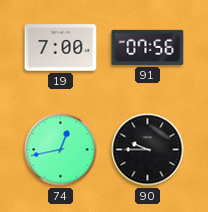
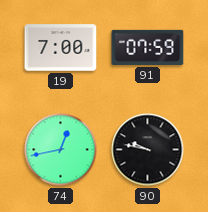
91: 07:56 -> 07:59 (148, 47)
90: 9:45 -> 9:47 (148, 150)
